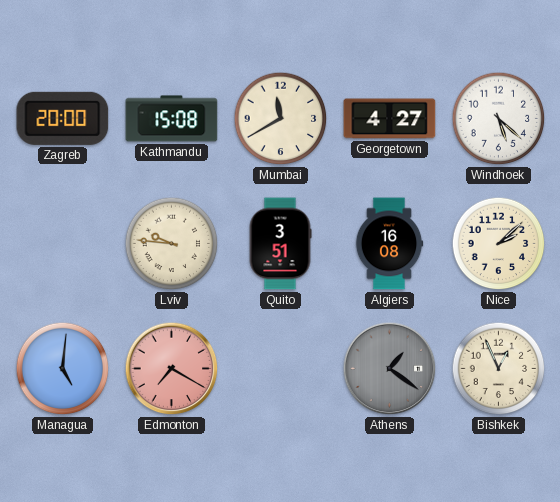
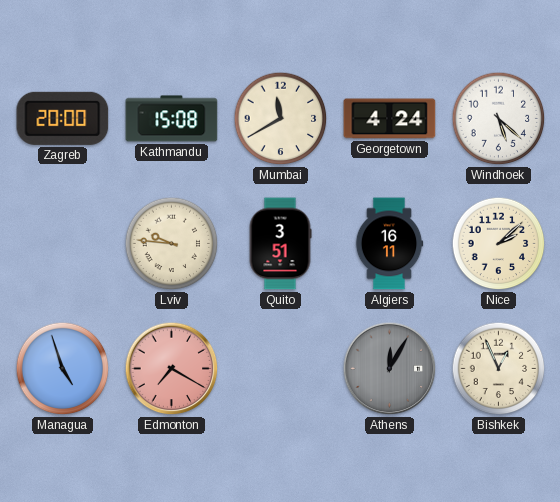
Georgetown: 4:27 -> 4:24 (390, 119)
Algiers: 16:08 -> 16:11 (389, 244)
Managua: 5:01 -> 4:57 (63, 369)
Athens: 1:21 -> 12:05 (390, 369)
